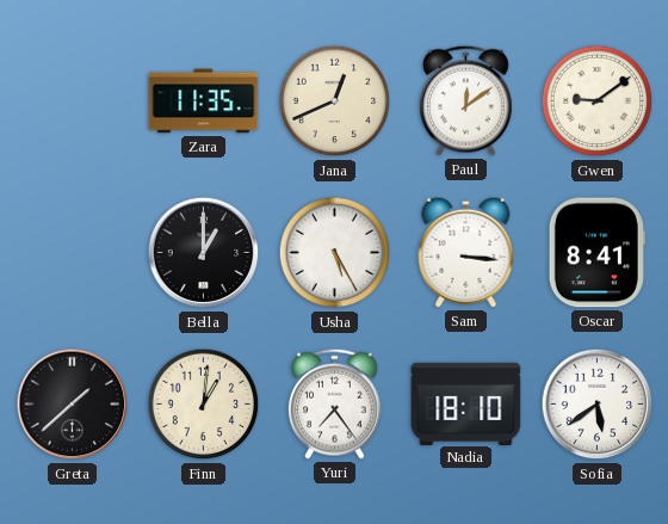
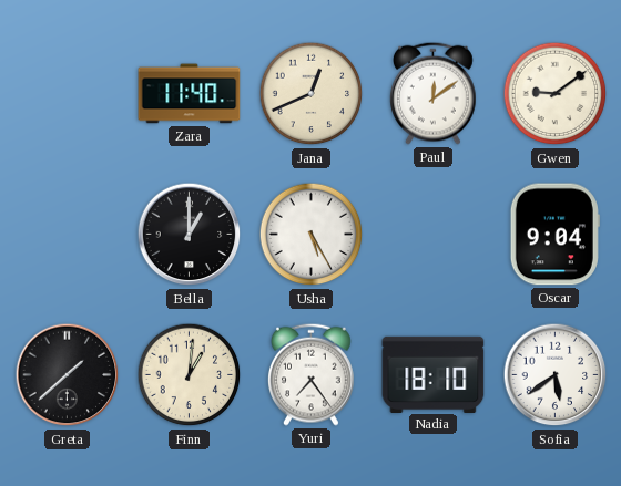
Zara: 11:35 -> 11:40 (190, 94)
Sam: 3:16 -> none (466, 252)
Oscar: 8:41 -> 9:04 (554, 235)
